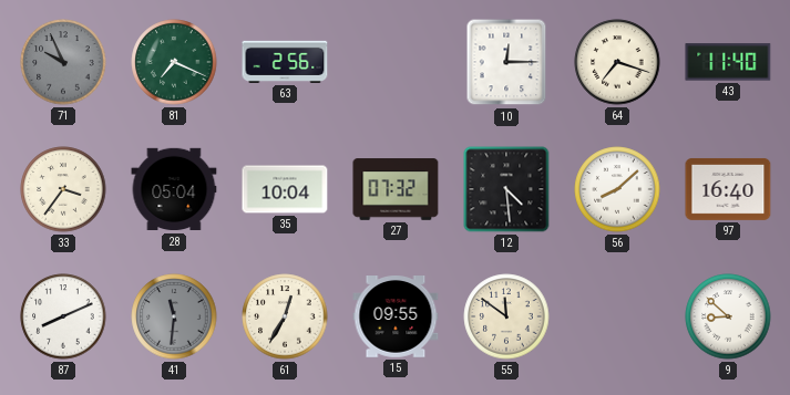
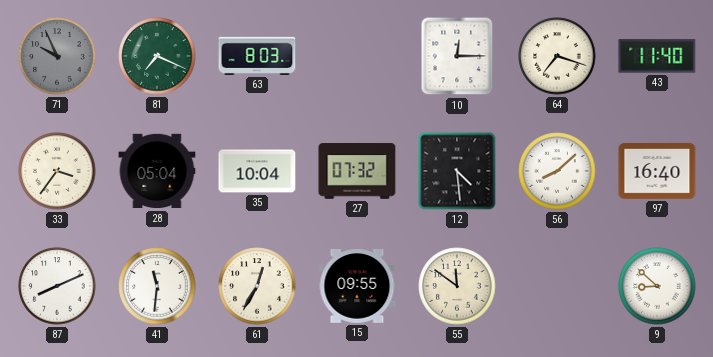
63: 2:56 -> 8:03 (257, 56)
41 dial: grey -> white (157, 286)
